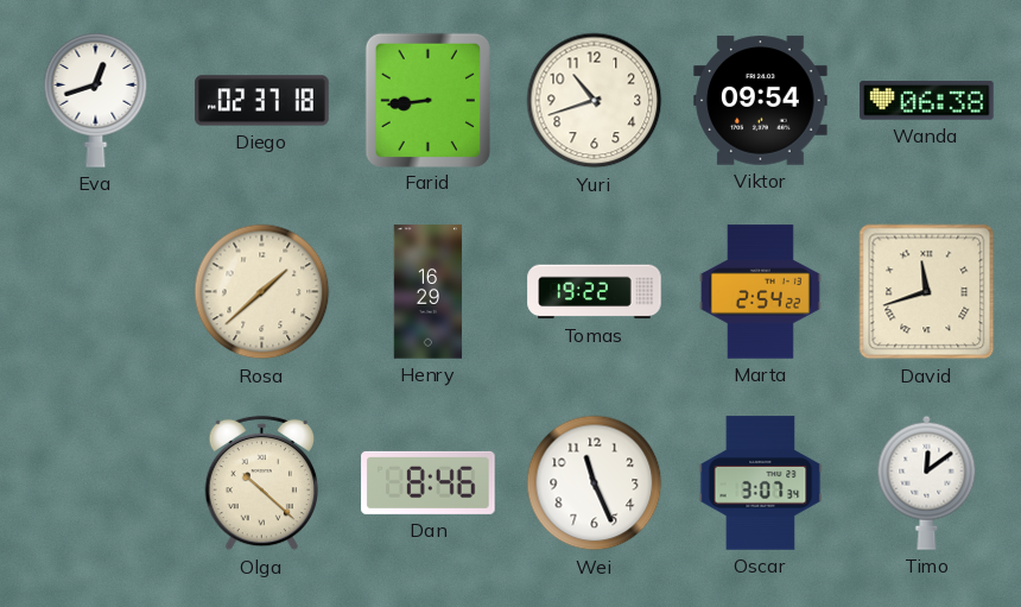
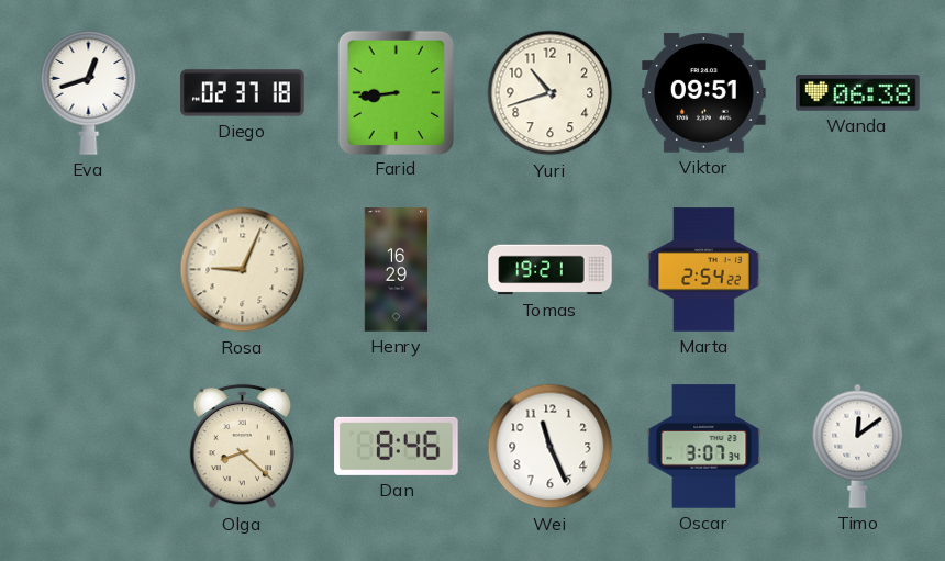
Viktor: 09:54 -> 09:51 (704, 93)
Rosa: 1:38 -> 9:04 (243, 270)
Tomas: 19:22 -> 19:21 (551, 270)
David: 11:42 -> none (927, 292)
Olga: 10:22 -> 8:22 (242, 447)
